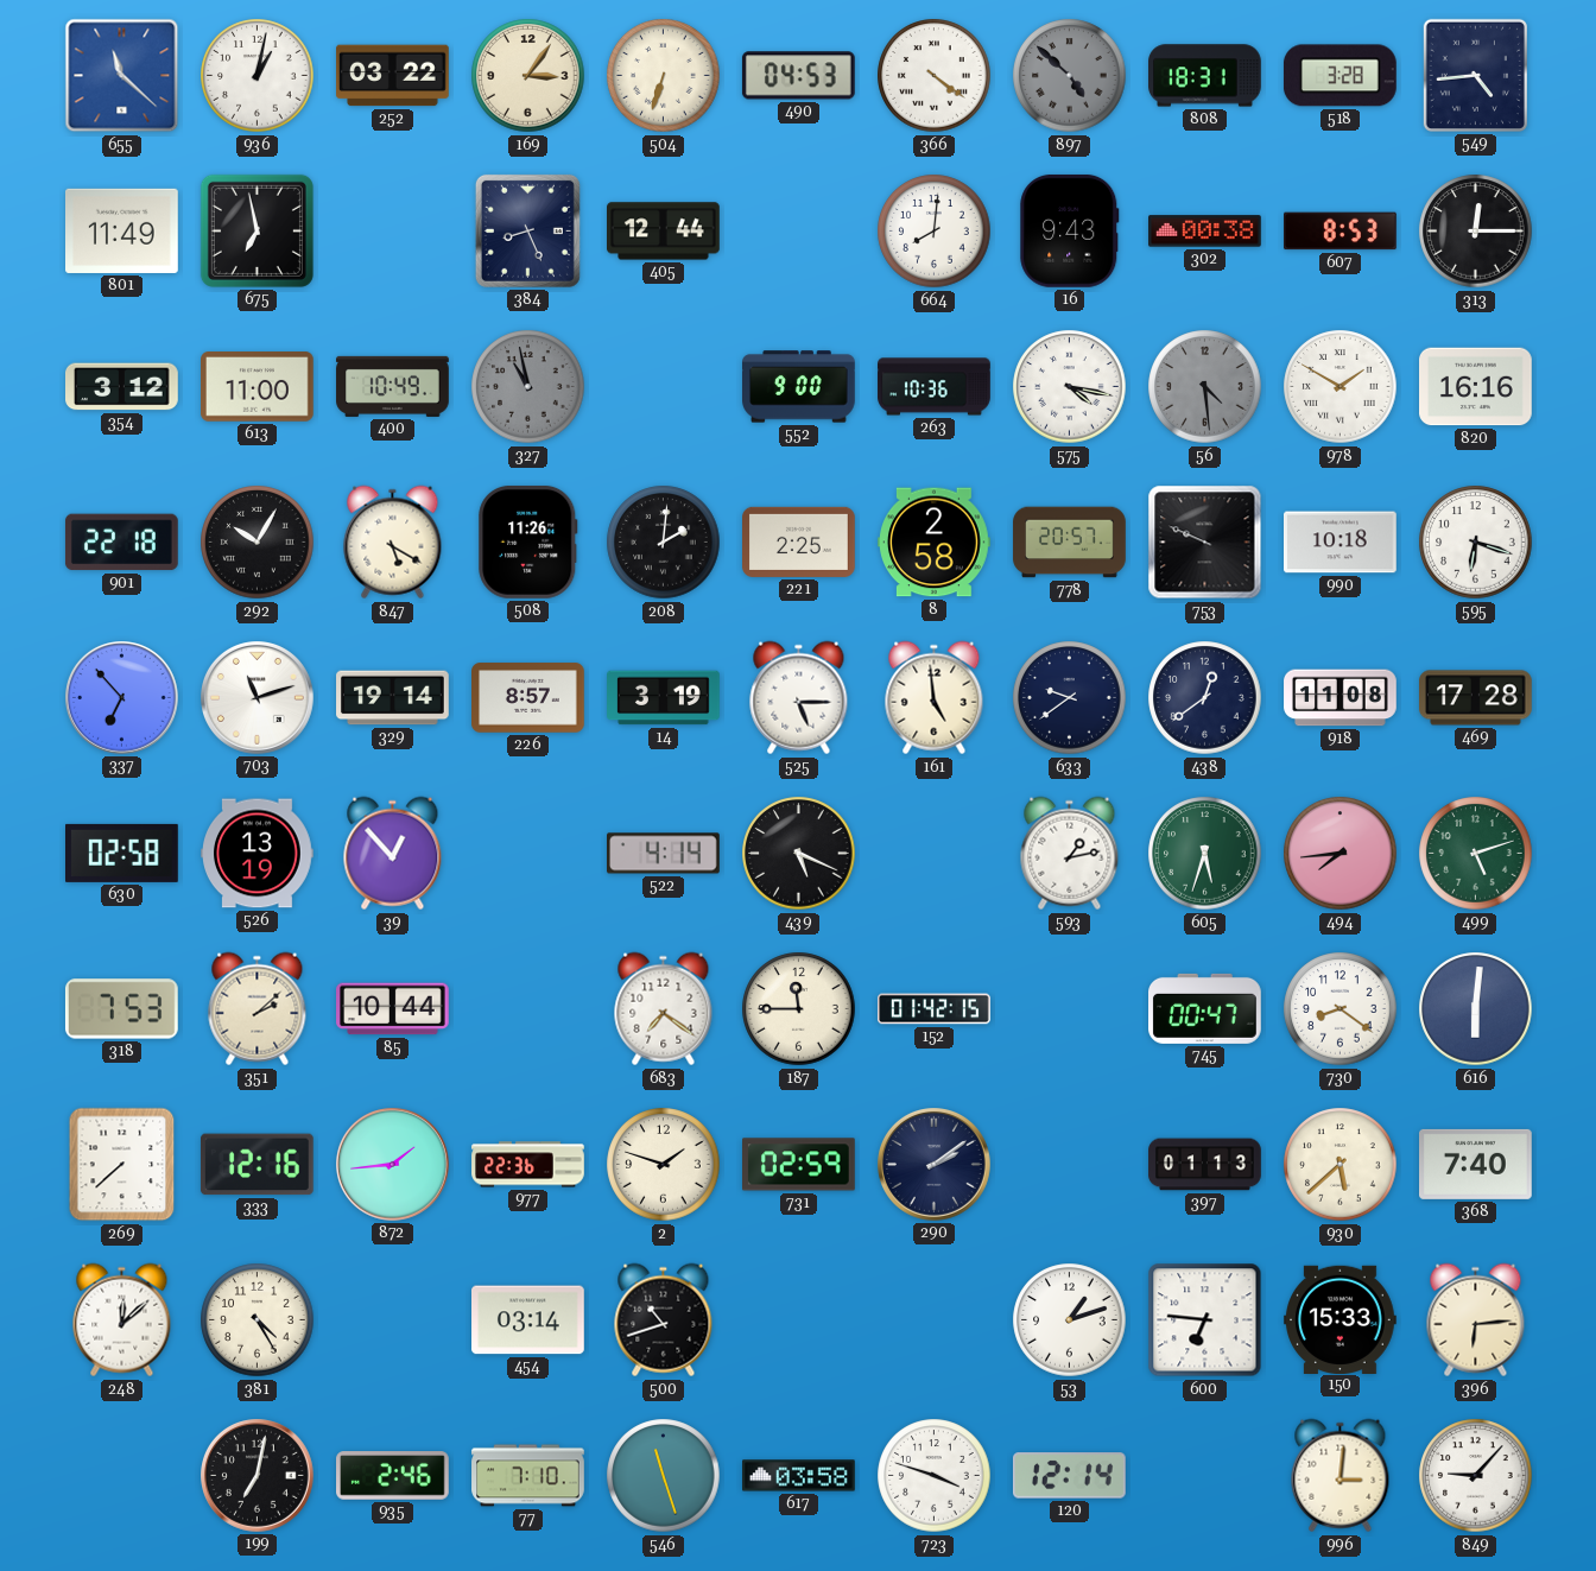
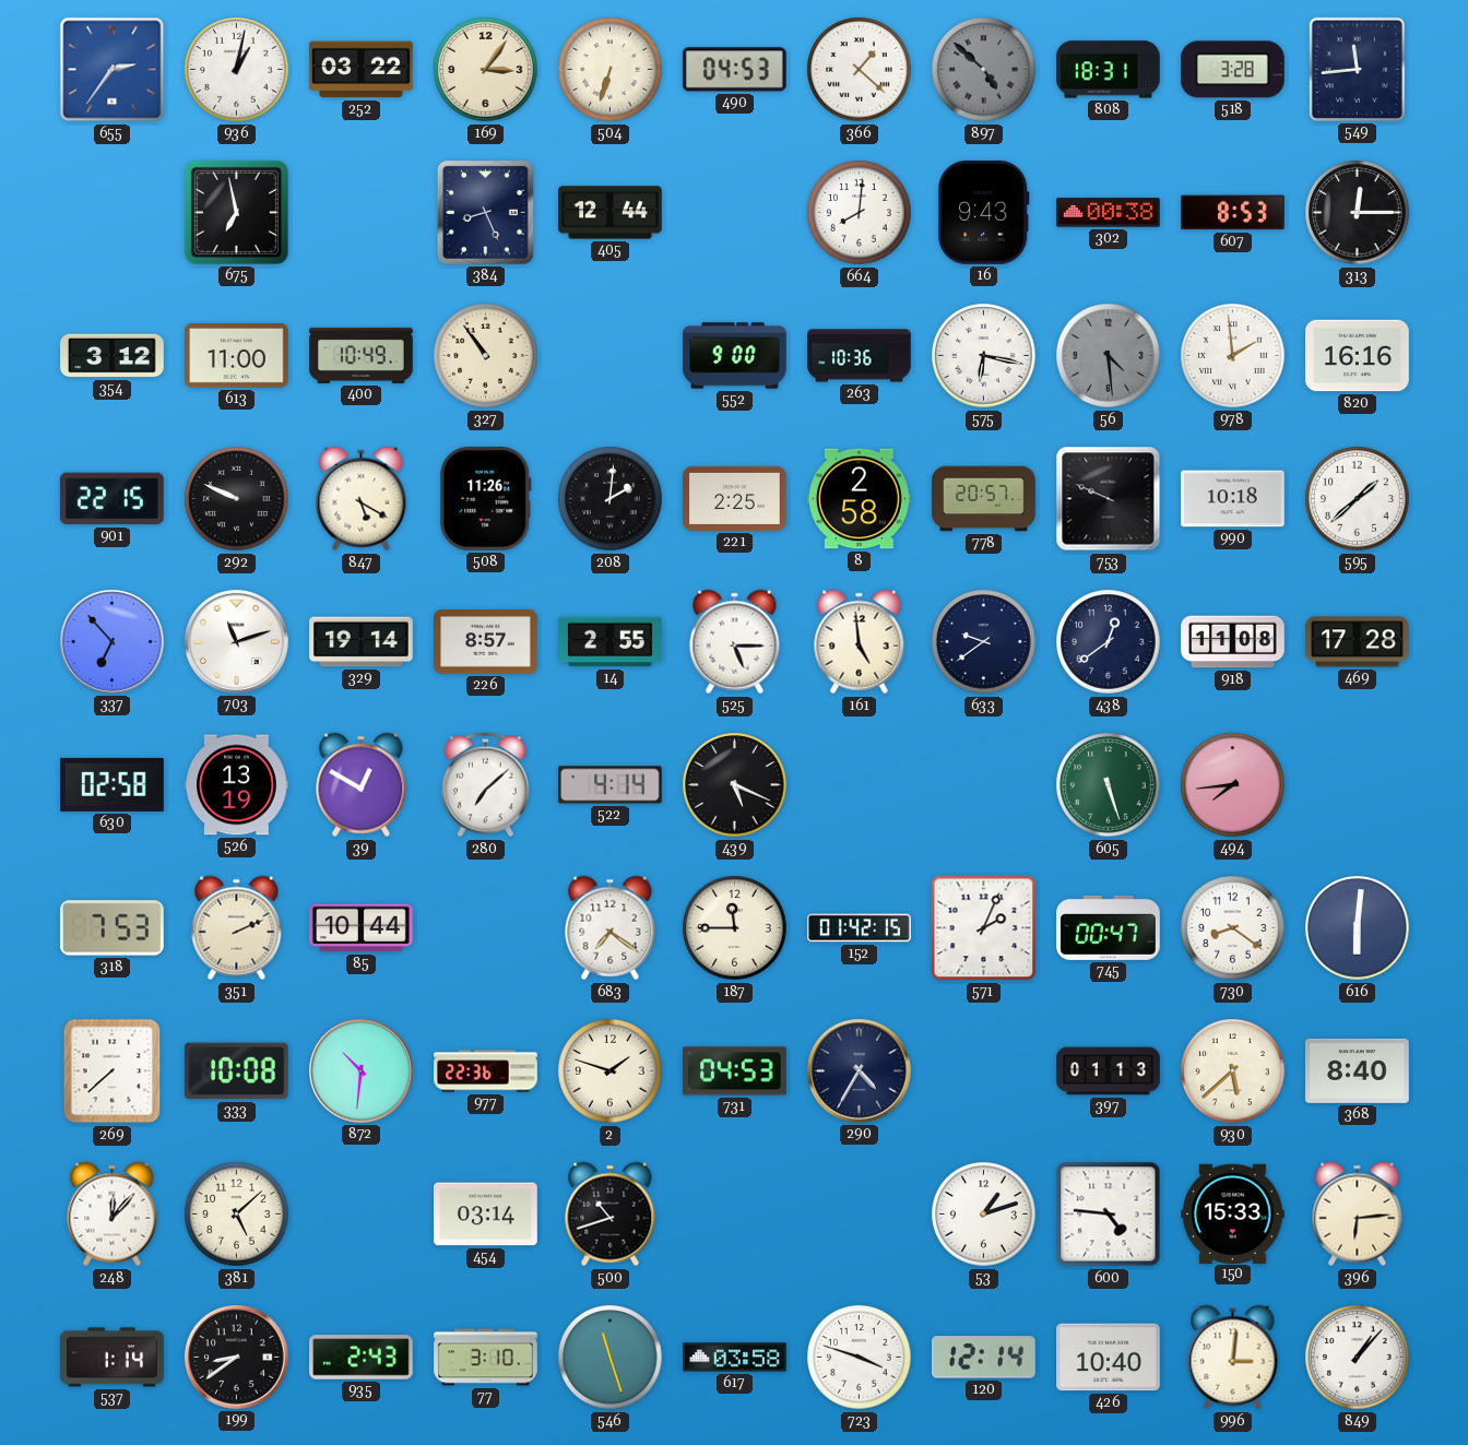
655: 11:22 -> 2:36 (113, 70)
366: 4:21 -> 1:22 (860, 70)
549: 4:44 -> 11:44 (1357, 69)
801: 11:49 -> none (122, 230)
327: 10:58 -> 10:54 (486, 356)
327 dial: grey -> cream (486, 356)
575: 4:17 -> 6:17 (984, 356)
978: 1:50 -> 1:59 (1233, 356)
901: 22:18 -> 22:15 (111, 499)
292: 10:05 -> 9:49 (237, 499)
595: 6:18 -> 1:38 (1358, 499)
14: 3:19 -> 2:55 (611, 642)
39: 12:53 -> 12:50 (362, 785)
280: none -> 7:08 (485, 785)
593: 1:13 -> none (1070, 854)
605: 5:33 -> 5:27 (1109, 785)
499: 5:12 -> none (1476, 854)
351: 2:08 -> 2:11 (237, 928)
571: none -> 2:04 (984, 928)
333: 12:16 -> 10:08 (236, 1071)
872: 1:44 -> 10:31 (362, 1071)
731: 02:59 -> 04:53 (735, 1071)
290: 2:09 -> 4:35 (860, 1071)
368: 7:40 -> 8:40 (1358, 1070)
248: 12:08 -> 12:07 (113, 1215)
381: 4:25 -> 5:08 (237, 1215)
600: 6:46 -> 4:46 (1109, 1215)
537: none -> 1:14 (113, 1358)
199: 7:02 -> 8:39 (237, 1358)
935: 2:46 -> 2:43 (362, 1358)
77: 7:10 -> 3:10 (486, 1358)
426: none -> 10:40 (1109, 1358)
849: 9:07 -> 1:07 (1358, 1358)
